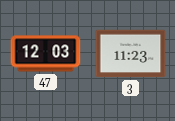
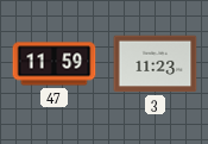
47: 12:03 -> 11:59 (55, 64)
